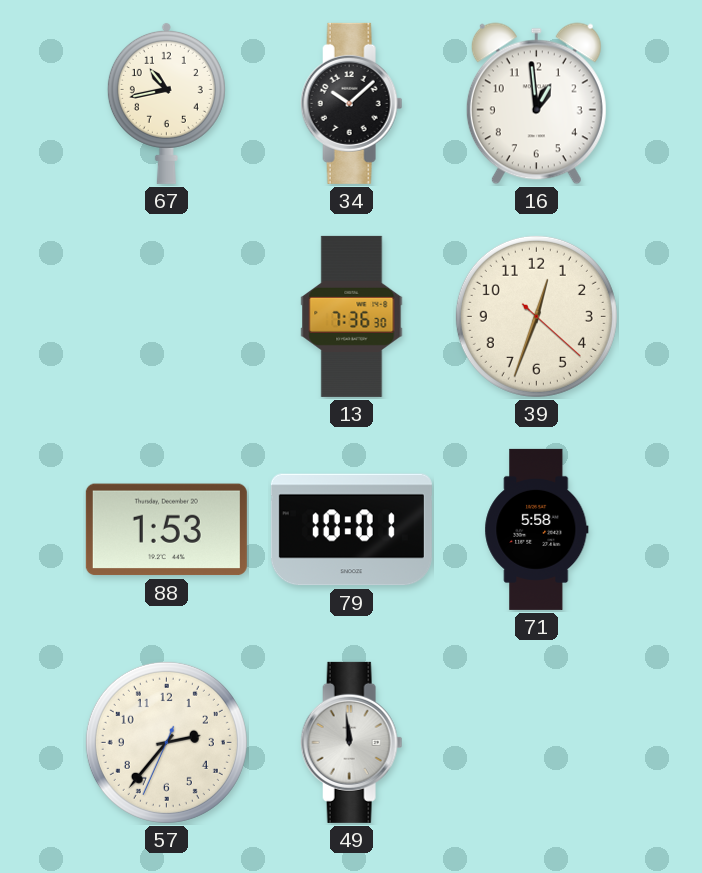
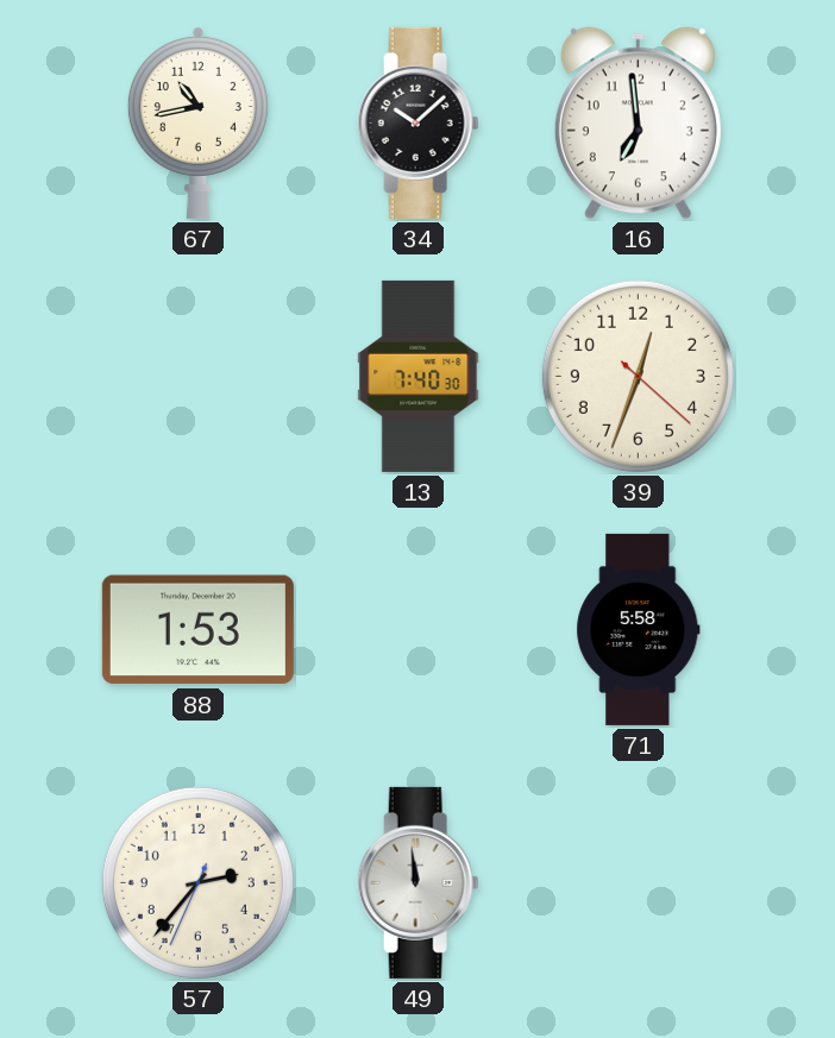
16: 12:59 -> 6:59 (638, 124)
13: 7:36 -> 7:40 (419, 376)
79: 10:01 -> none (351, 530)
